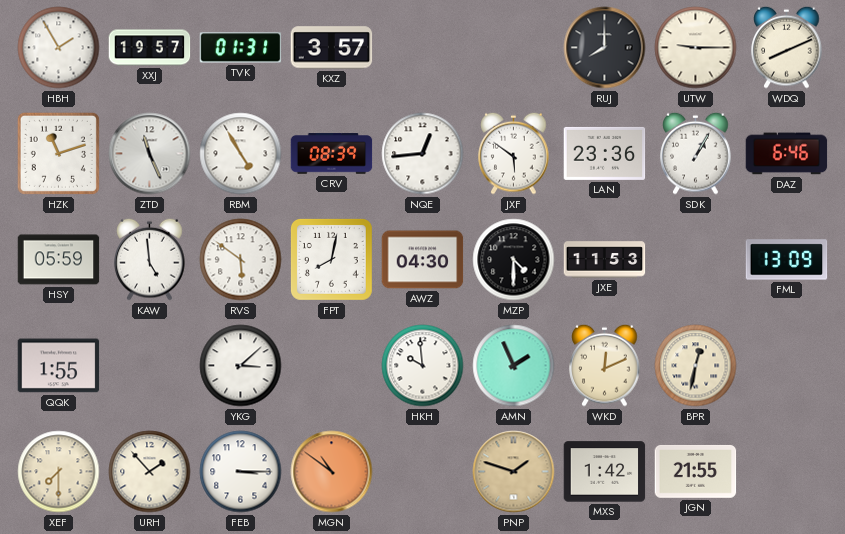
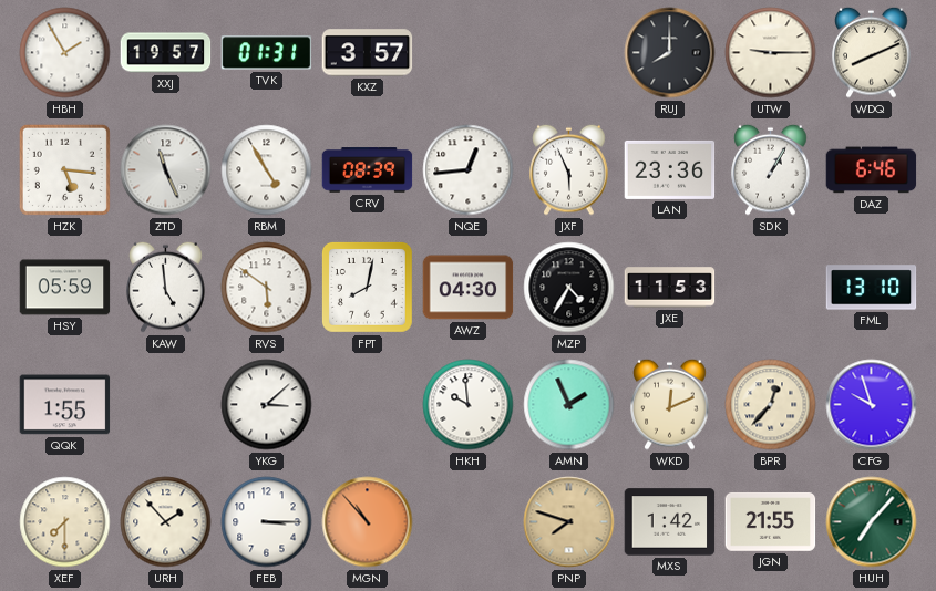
HZK: 11:12 -> 5:16 (64, 169)
JXF: 5:51 -> 5:56 (569, 169)
MZP: 4:30 -> 4:35 (569, 288)
FML: 13:09 -> 13:10 (872, 288)
BPR: 12:32 -> 12:37 (771, 405)
CFG: none -> 9:57 (872, 405)
MGN: 10:51 -> 10:53 (368, 522)
PNP: 1:48 -> 7:48 (569, 522)
HUH: none -> 7:07 (872, 522)
